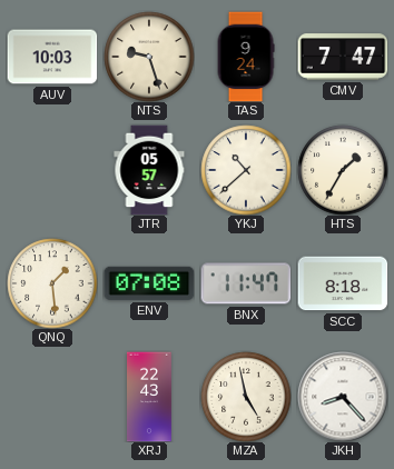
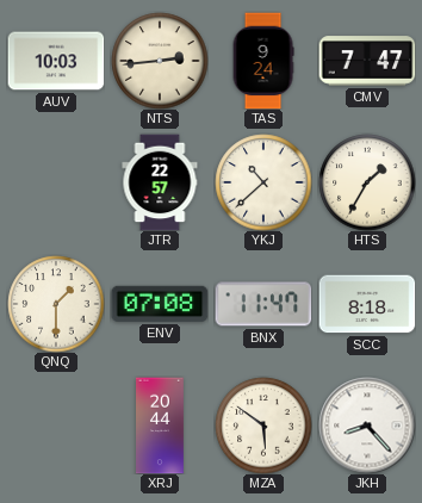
NTS: 9:27 -> 2:44 (160, 61)
JTR: 05:57 -> 22:57 (160, 182)
QNQ: 1:29 -> 1:30 (56, 304)
XRJ: 22:43 -> 20:44 (161, 426)
MZA: 4:58 -> 5:51 (263, 426)
